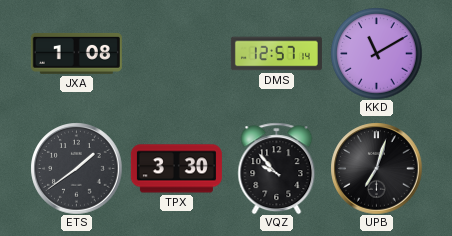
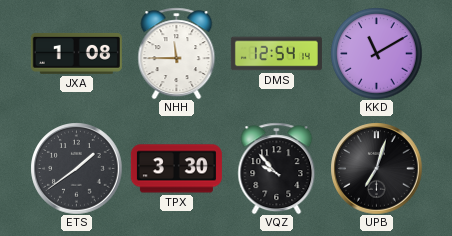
NHH: none -> 11:45 (177, 53)
DMS: 12:57 -> 12:54 (276, 54)
